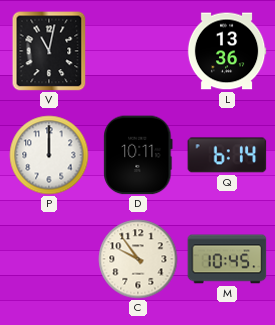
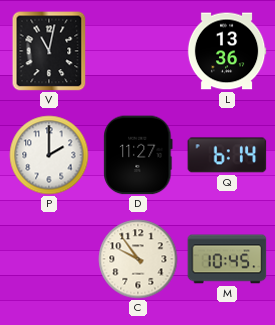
P: 12:00 -> 2:00 (49, 155)
D: 10:11 -> 11:27 (138, 155)
